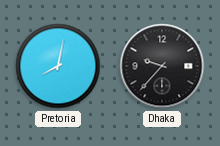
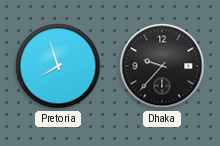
Pretoria: 8:02 -> 7:57 (58, 66)
